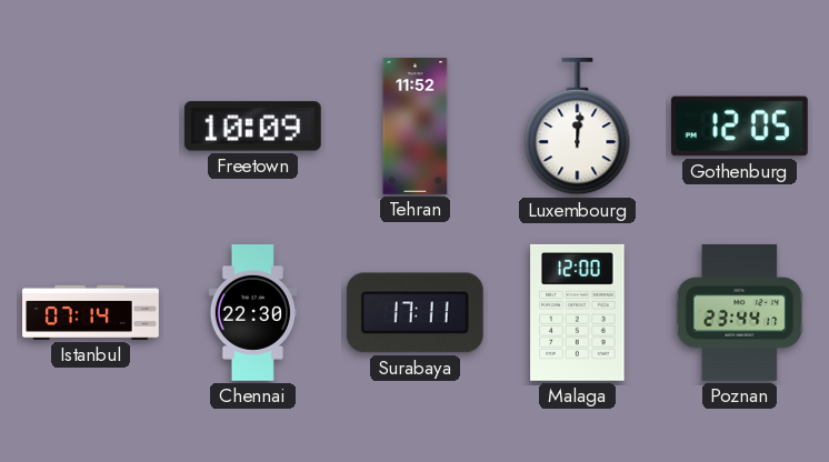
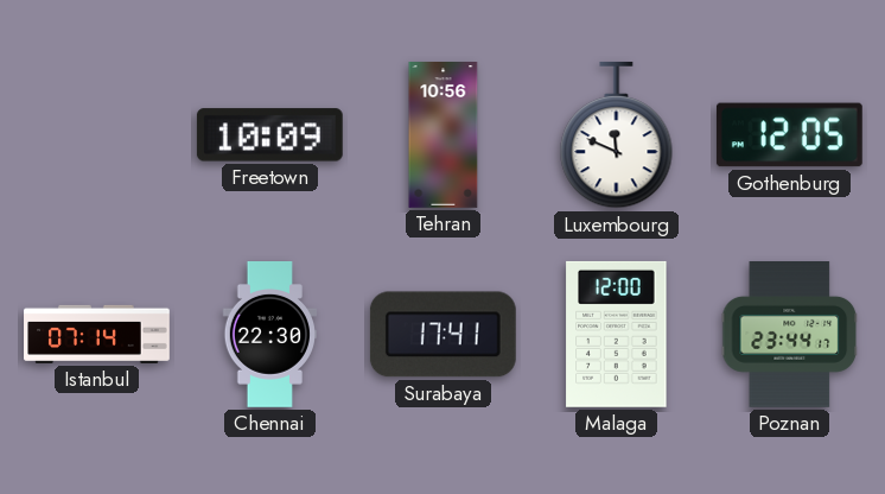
Tehran: 11:52 -> 10:56 (444, 135)
Luxembourg: 12:01 -> 11:49 (617, 135)
Surabaya: 17:11 -> 17:41 (442, 335)
